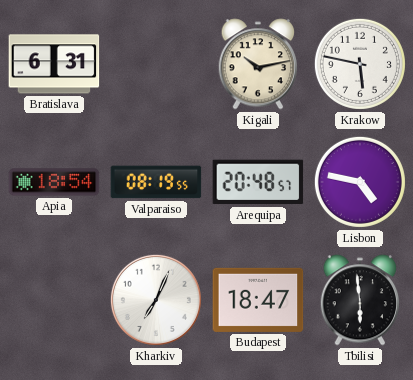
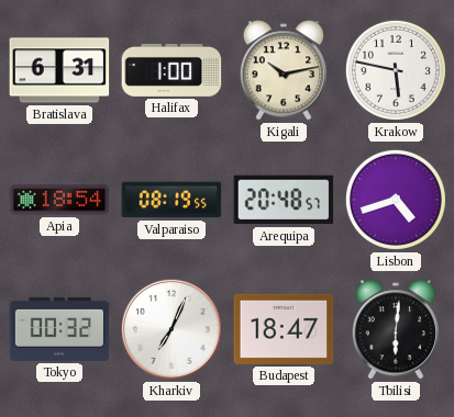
Halifax: none -> 1:00 (171, 70)
Lisbon: 4:47 -> 4:42 (396, 200)
Tokyo: none -> 00:32 (59, 329)
Tbilisi: 5:59 -> 6:01 (396, 329)
